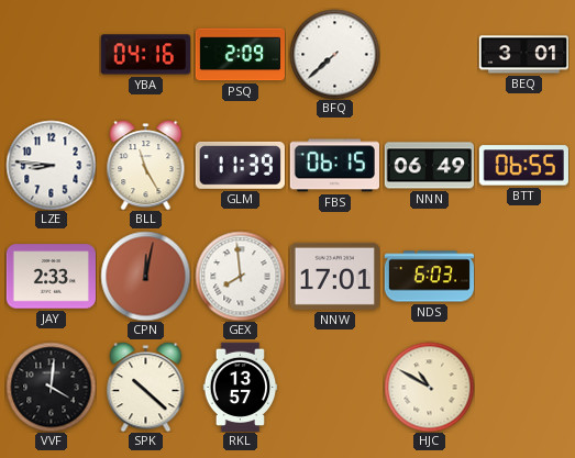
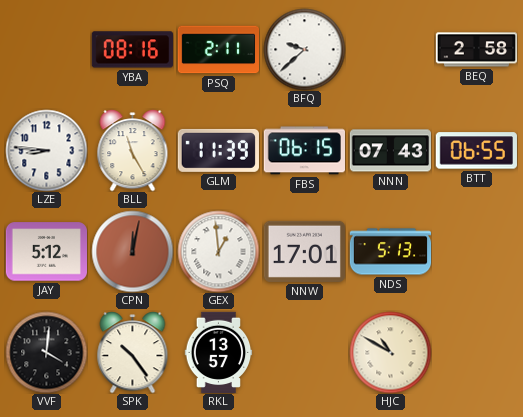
YBA: 04:16 -> 08:16 (132, 50)
PSQ: 2:09 -> 2:11 (218, 50)
BFQ: 7:38 -> 9:38 (304, 49)
BEQ: 3:01 -> 2:58 (476, 50)
NNN: 06:49 -> 07:43 (390, 151)
JAY: 2:33 -> 5:12 (46, 252)
GEX: 7:59 -> 12:59 (218, 251)
NDS: 6:03 -> 5:13 (390, 252)
SPK: 10:22 -> 10:24 (133, 352)
